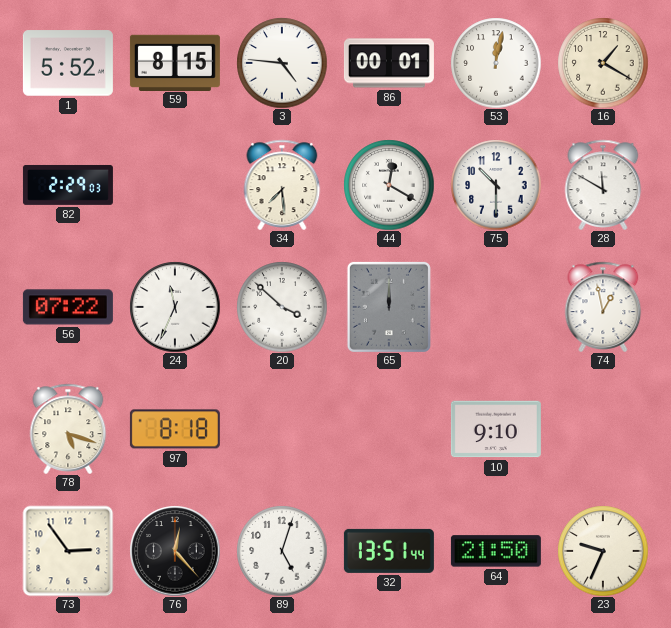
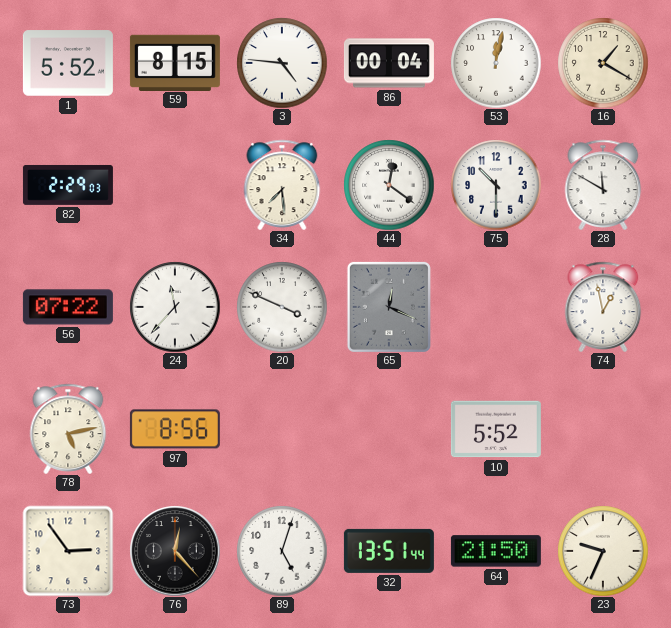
86: 00:01 -> 00:04 (389, 63)
44: 12:20 -> 12:21 (389, 185)
24: 11:34 -> 11:37 (175, 307)
20: 3:52 -> 3:49 (282, 307)
65: 12:00 -> 12:19 (389, 307)
78: 5:18 -> 5:13 (68, 429)
97: 8:18 -> 8:56 (175, 429)
10: 9:10 -> 5:52 (496, 429)
